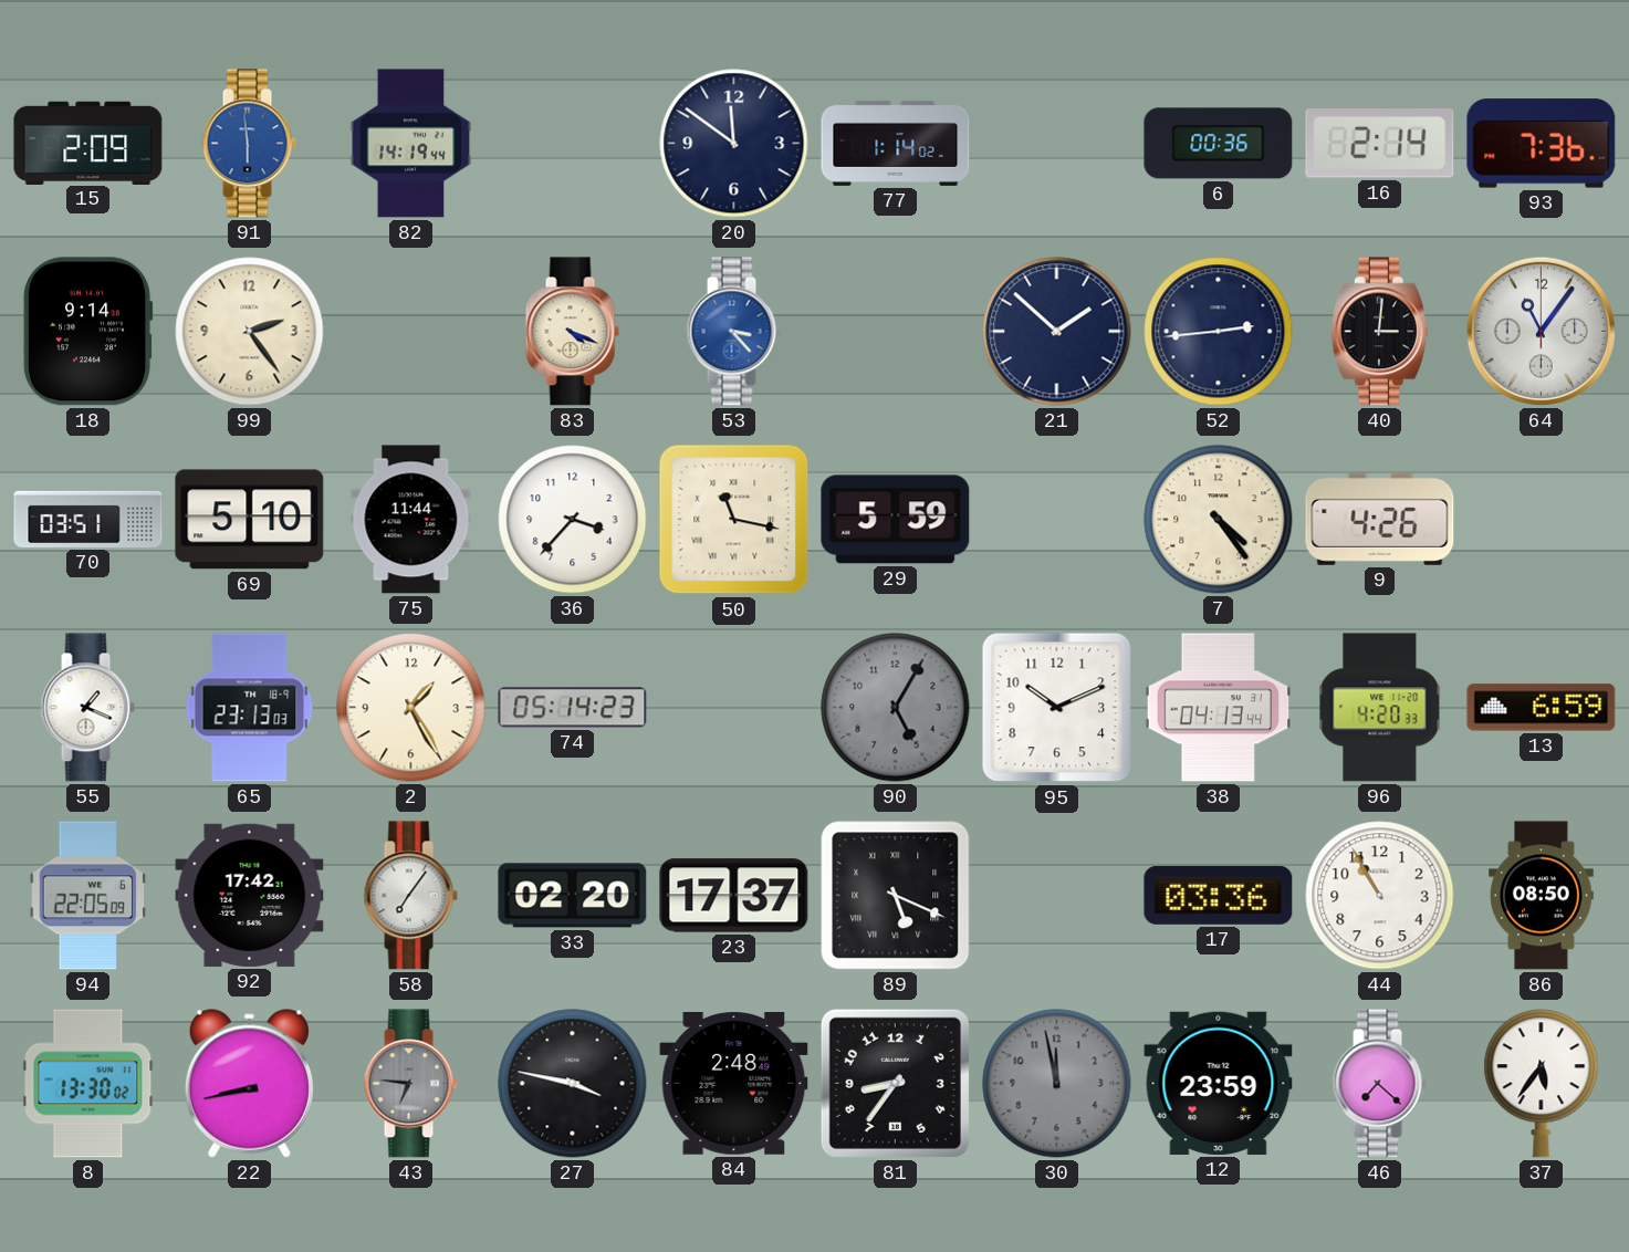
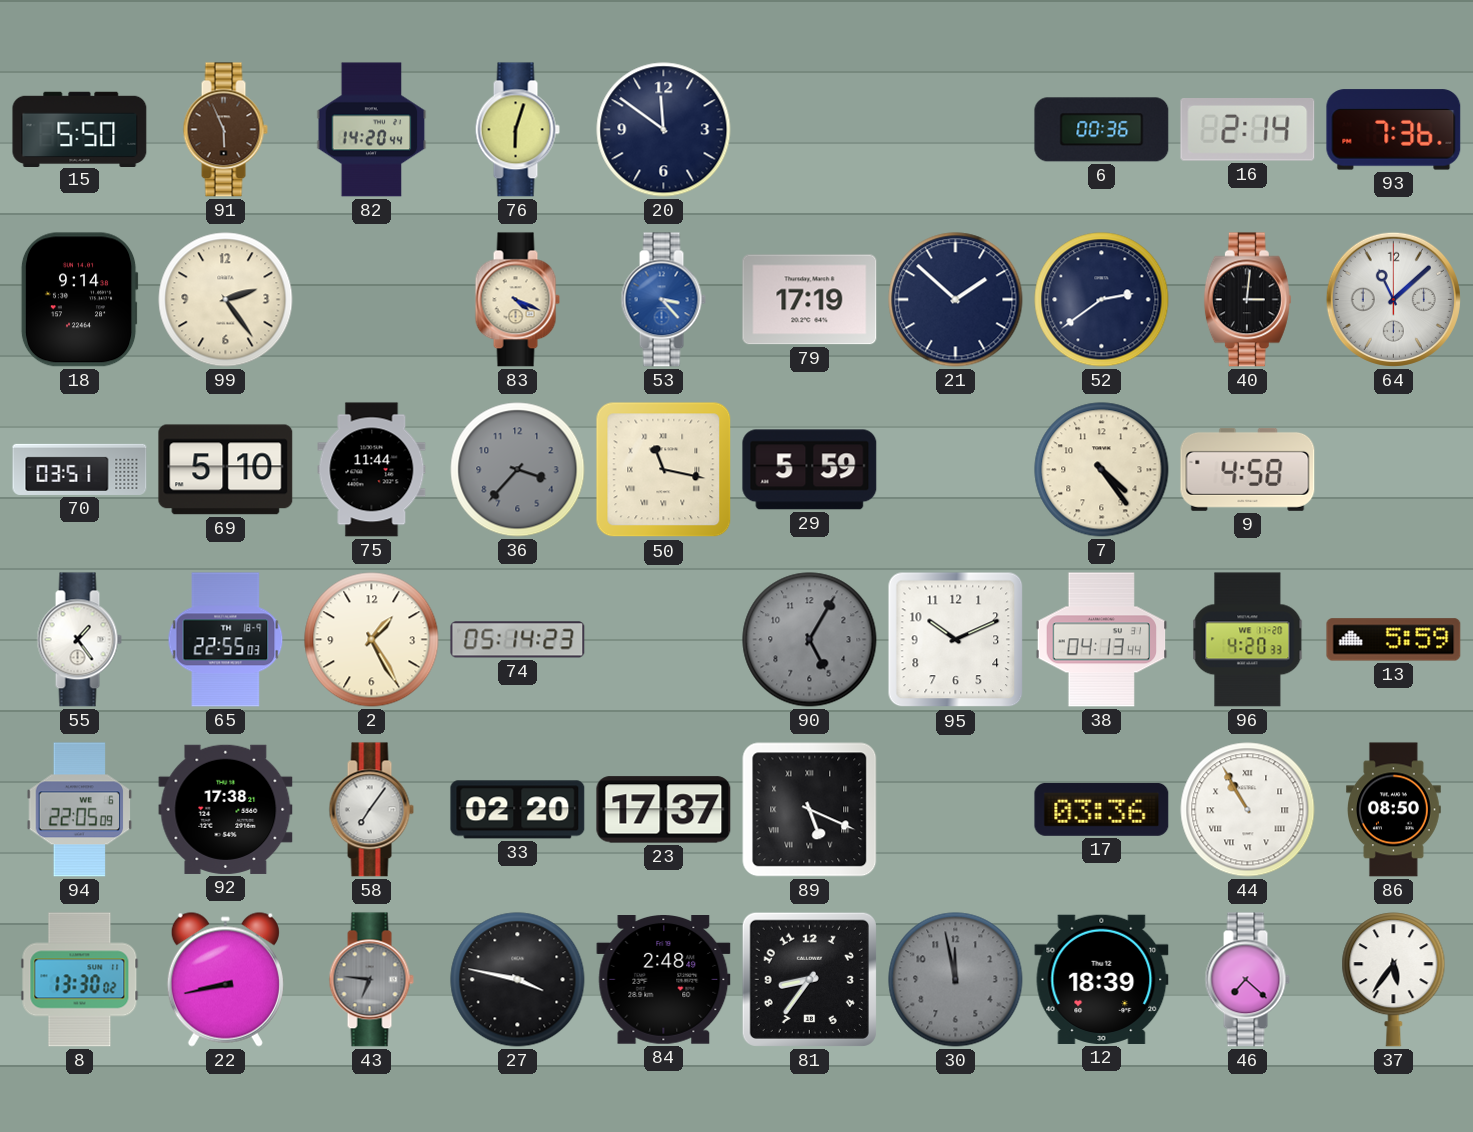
15: 2:09 -> 5:50 (80, 129)
91: 5:59 -> 5:56 (225, 130)
91 dial: blue -> brown (225, 130)
82: 14:19 -> 14:20 (372, 130)
76: none -> 6:03 (517, 130)
77: 1:14 -> none (896, 143)
79: none -> 17:19 (810, 300)
52: 2:44 -> 2:39 (1102, 300)
64: 11:06 -> 11:08 (1393, 299)
36 dial: white -> grey (518, 470)
9: 4:26 -> 4:58 (1248, 469)
55: 1:19 -> 1:24 (79, 640)
65: 23:13 -> 22:55 (226, 640)
13: 6:59 -> 5:59 (1394, 640)
92: 17:42 -> 17:38 (226, 809)
44 numerals: Arabic -> Roman (1248, 810)
12: 23:59 -> 18:39 (1102, 979)
